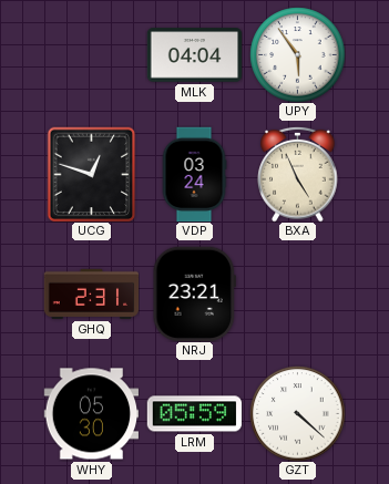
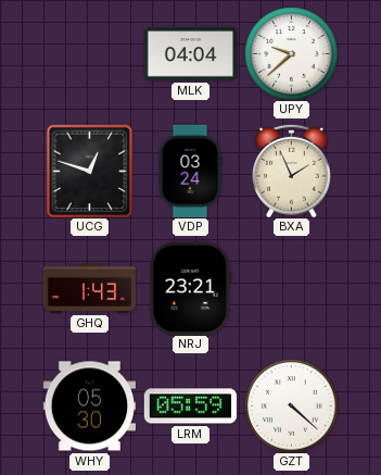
UPY: 5:54 -> 9:38 (291, 53)
BXA: 4:56 -> 1:56 (292, 171)
GHQ: 2:31 -> 1:43 (89, 288)
